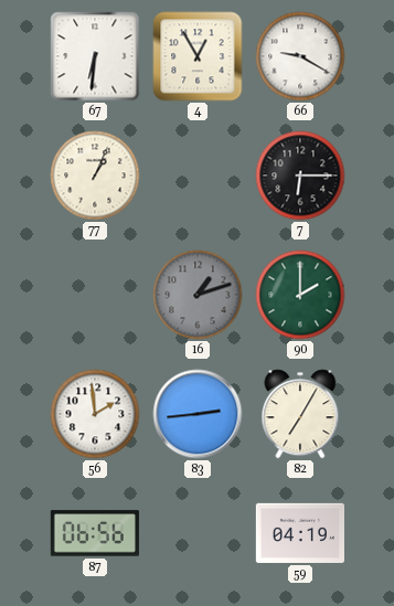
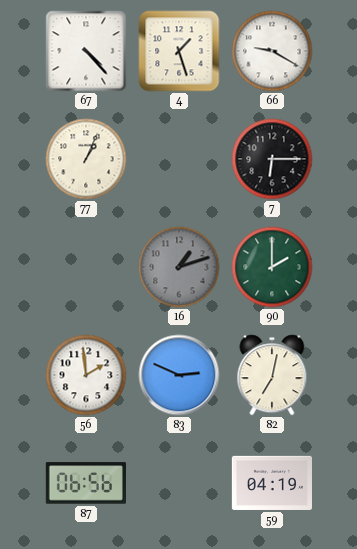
67: 6:31 -> 4:23 (86, 51)
4: 12:55 -> 1:27 (179, 51)
83: 2:44 -> 2:49 (179, 375)
82: 7:05 -> 7:02 (272, 375)
